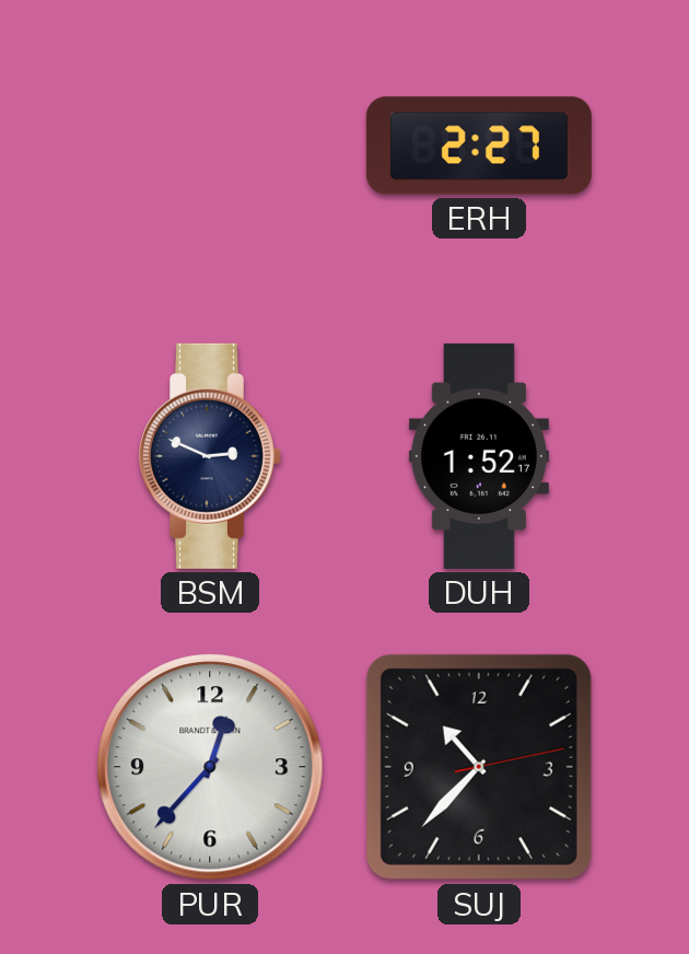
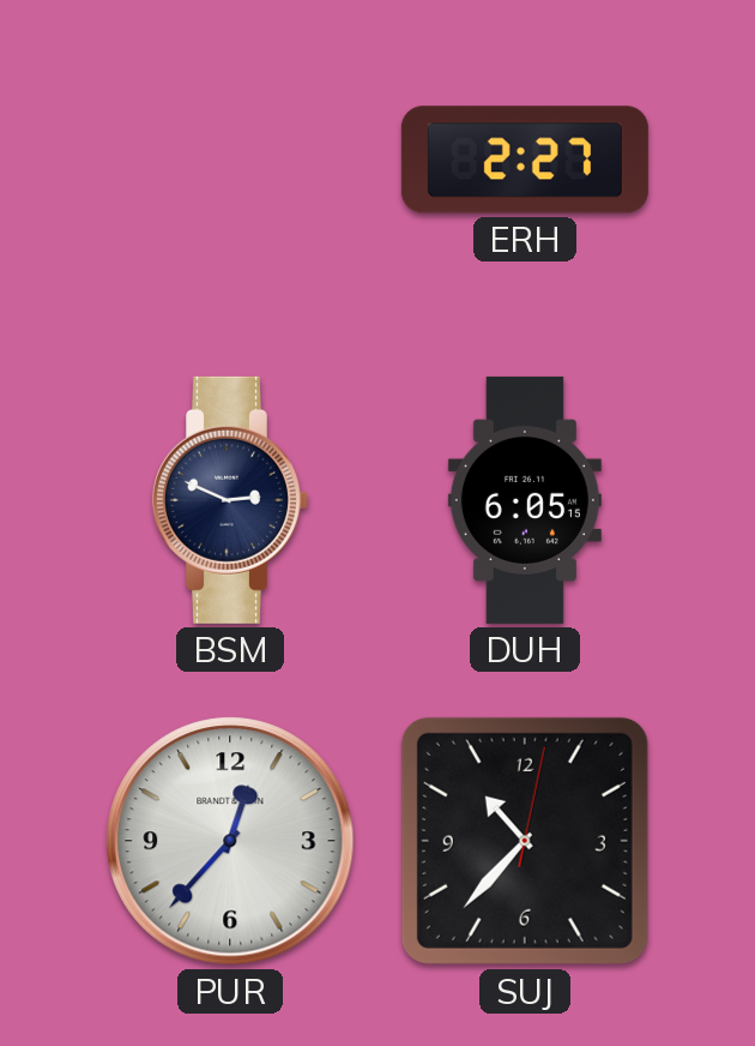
DUH: 1:52 -> 6:05 (525, 500)
SUJ: 10:37:13 -> 10:37:02 (525, 841)
